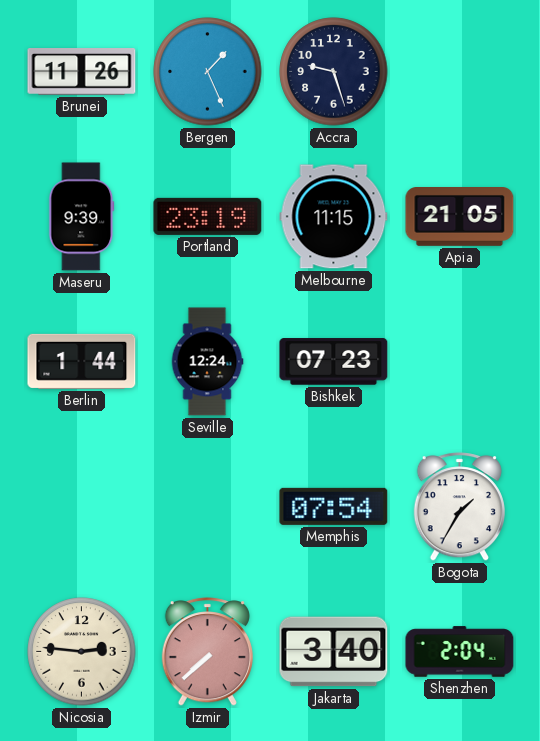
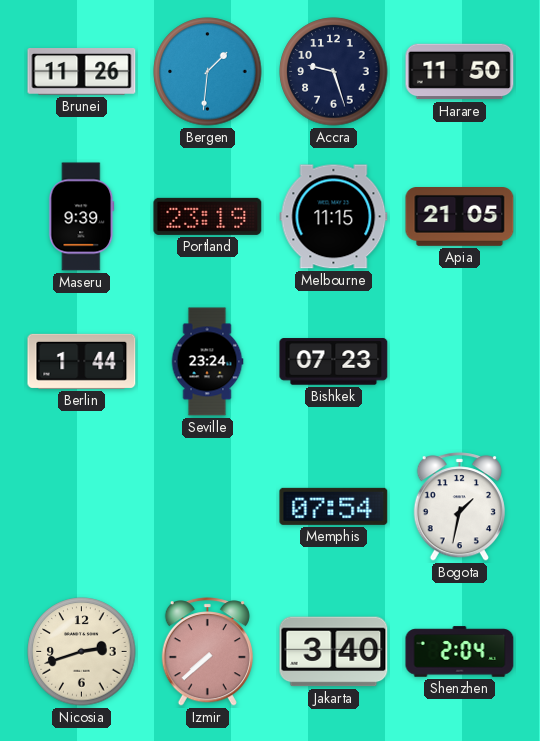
Bergen: 1:26 -> 1:31 (208, 72)
Harare: none -> 11:50 (460, 72)
Seville: 12:24 -> 23:24 (207, 362)
Bogota: 1:35 -> 1:32 (459, 507)
Nicosia: 2:46 -> 2:42 (82, 652)
